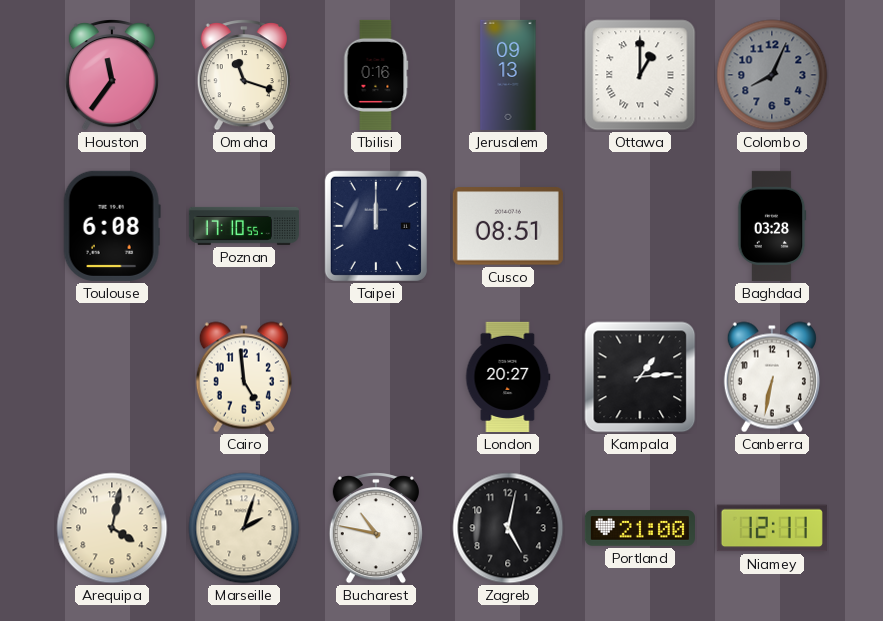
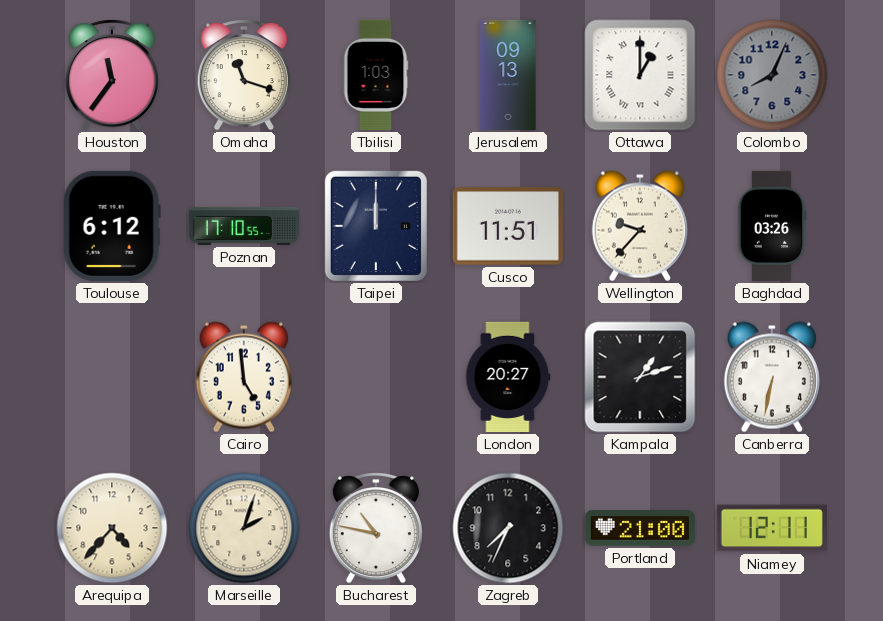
Tbilisi: 0:16 -> 1:03 (376, 75)
Toulouse: 6:08 -> 6:12 (112, 226)
Cusco: 08:51 -> 11:51 (508, 226)
Wellington: none -> 9:37 (640, 226)
Baghdad: 03:28 -> 03:26 (772, 226)
Kampala: 1:14 -> 1:12 (640, 377)
Arequipa: 4:02 -> 4:37 (112, 528)
Zagreb: 5:02 -> 7:34 (508, 528)
